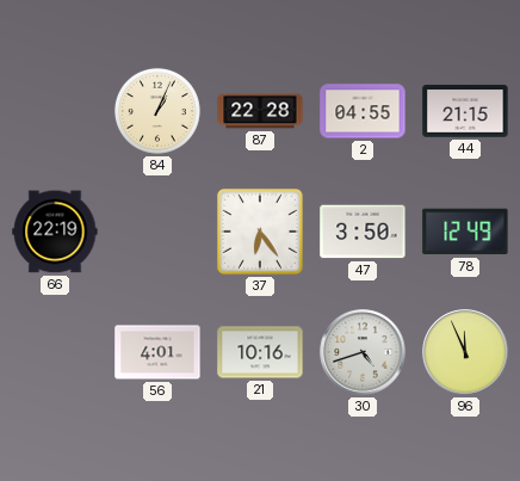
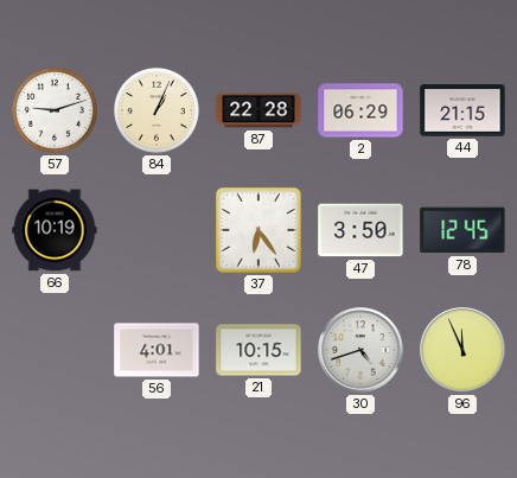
57: none -> 9:12 (55, 110)
2: 04:55 -> 06:29 (360, 110)
66: 22:19 -> 10:19 (55, 230)
78: 12:49 -> 12:45 (462, 230)
21: 10:16 -> 10:15 (258, 350)
